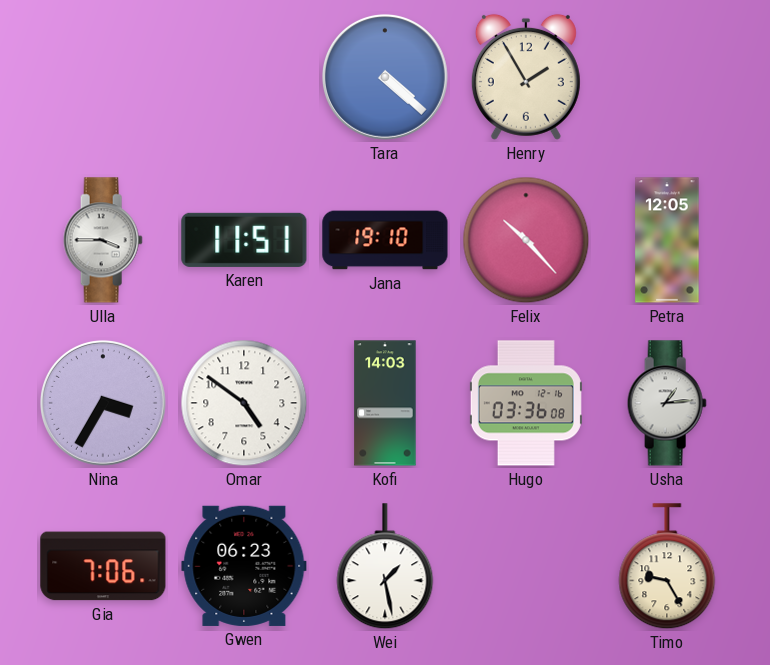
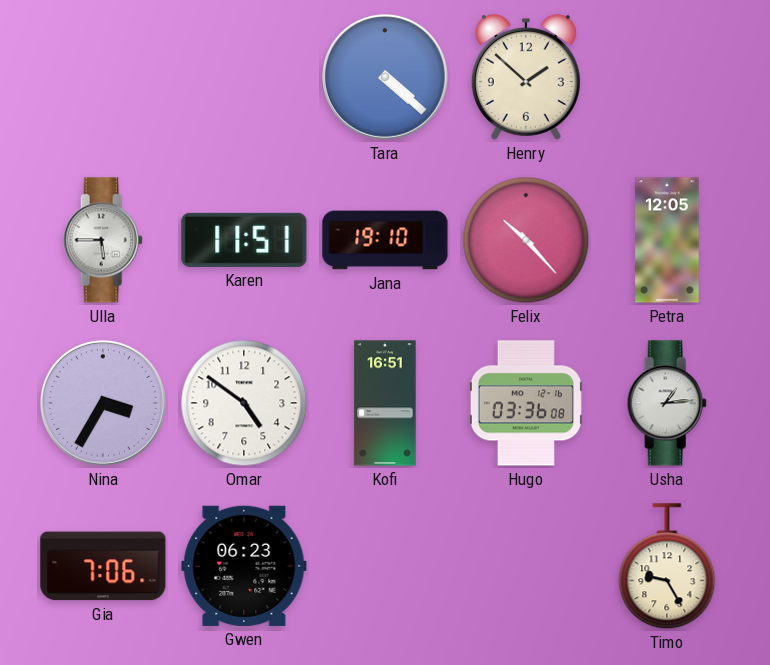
Henry: 1:55 -> 1:52 (526, 77)
Ulla: 3:45 -> 5:45 (103, 240)
Kofi: 14:03 -> 16:51 (385, 403)
Wei: 1:28 -> none (385, 567)
